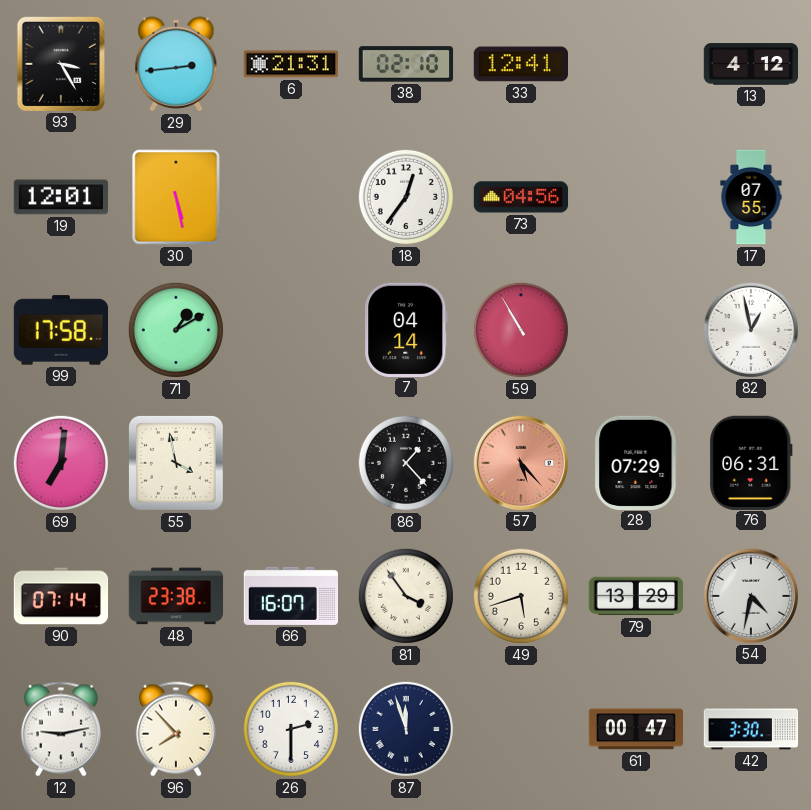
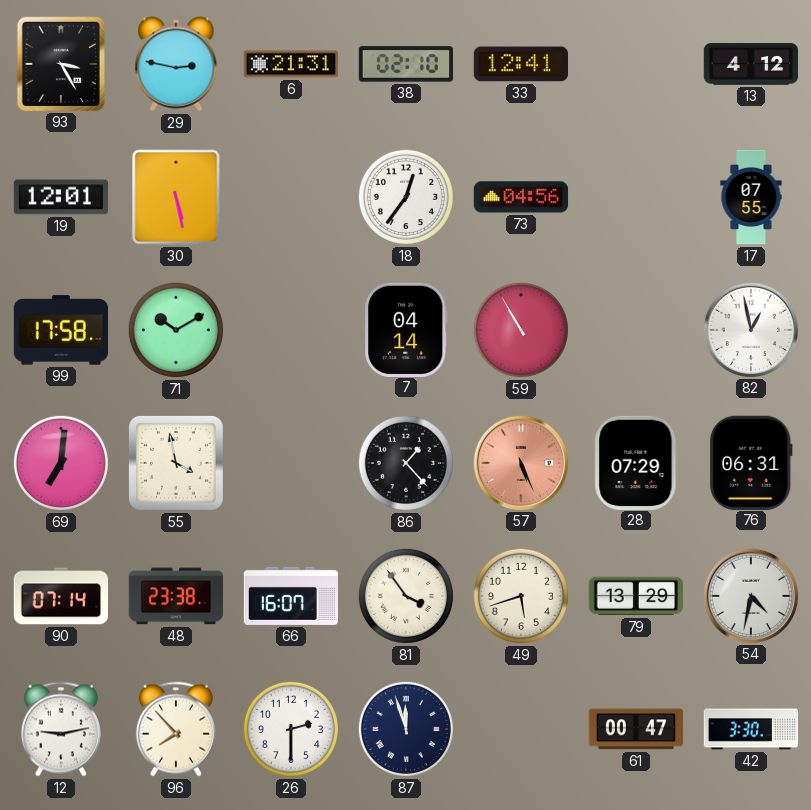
29: 2:44 -> 2:47 (176, 64)
71: 1:10 -> 10:10 (176, 330)
57: 5:23 -> 5:26 (520, 462)
